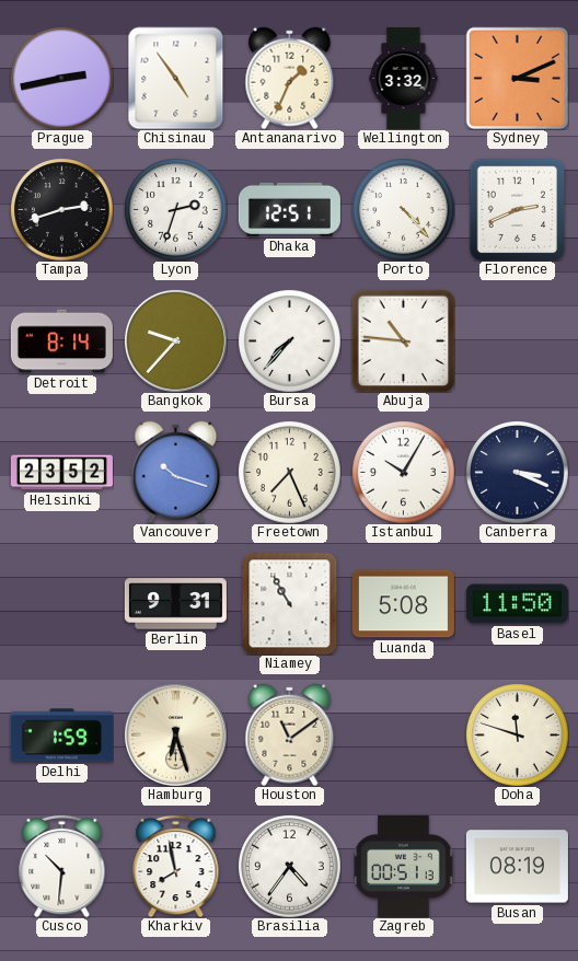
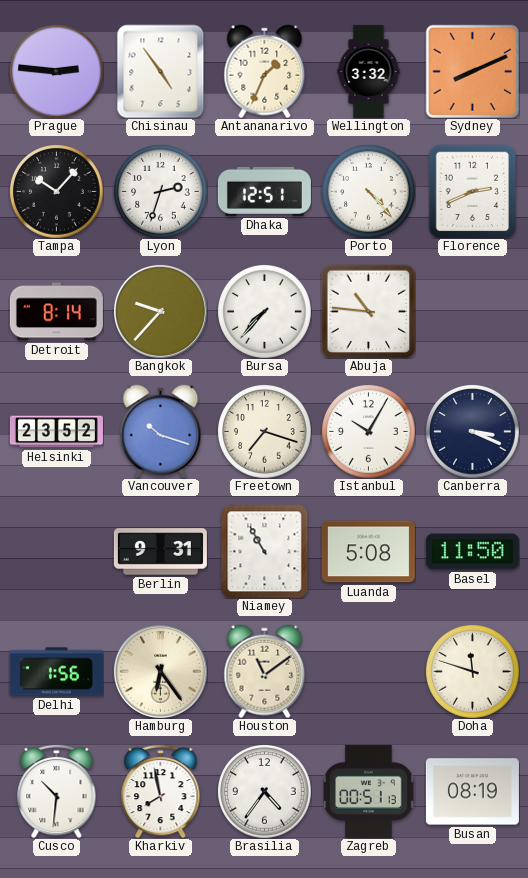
Prague: 2:43 -> 2:46 (57, 72)
Sydney: 3:11 -> 8:11 (472, 71)
Tampa: 2:42 -> 10:07 (57, 192)
Freetown: 7:26 -> 7:18 (265, 432)
Delhi: 1:59 -> 1:56 (56, 672)
Hamburg: 6:27 -> 6:24 (160, 671)
